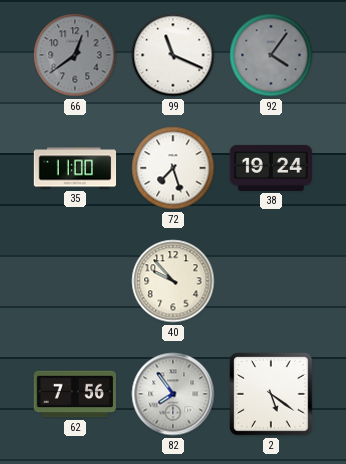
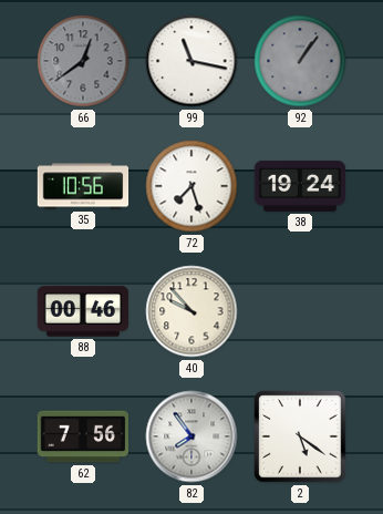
99: 11:19 -> 11:17 (191, 61)
92: 4:06 -> 1:06 (300, 61)
35: 11:00 -> 10:56 (83, 186)
88: none -> 00:46 (82, 311)
